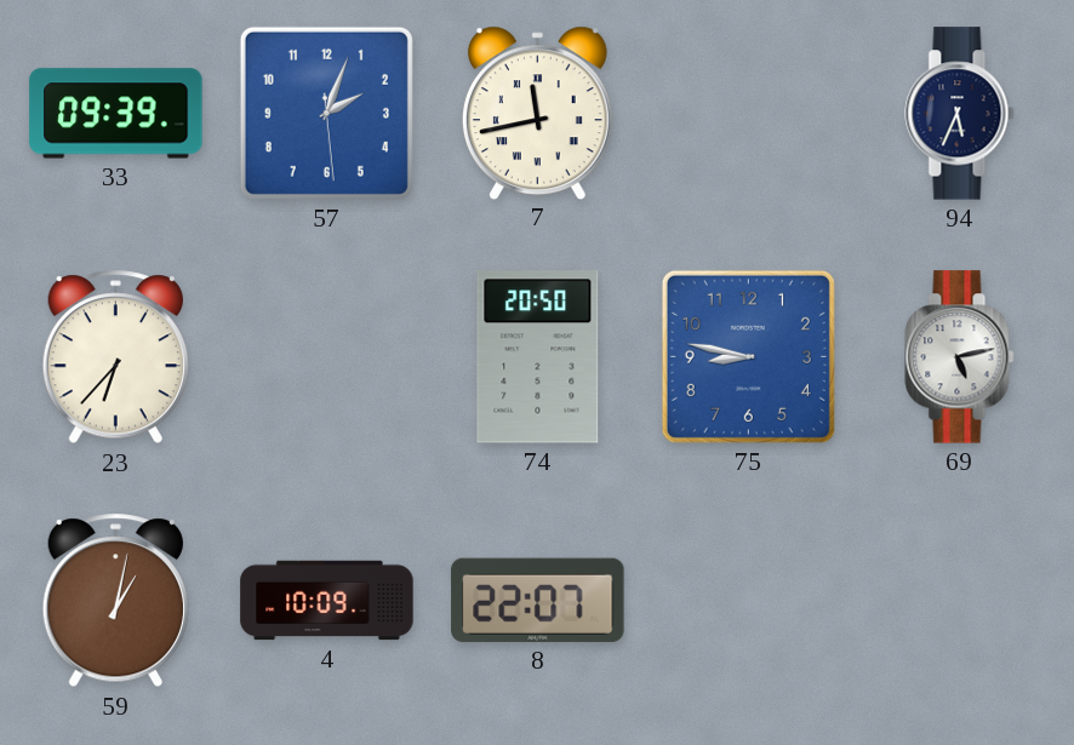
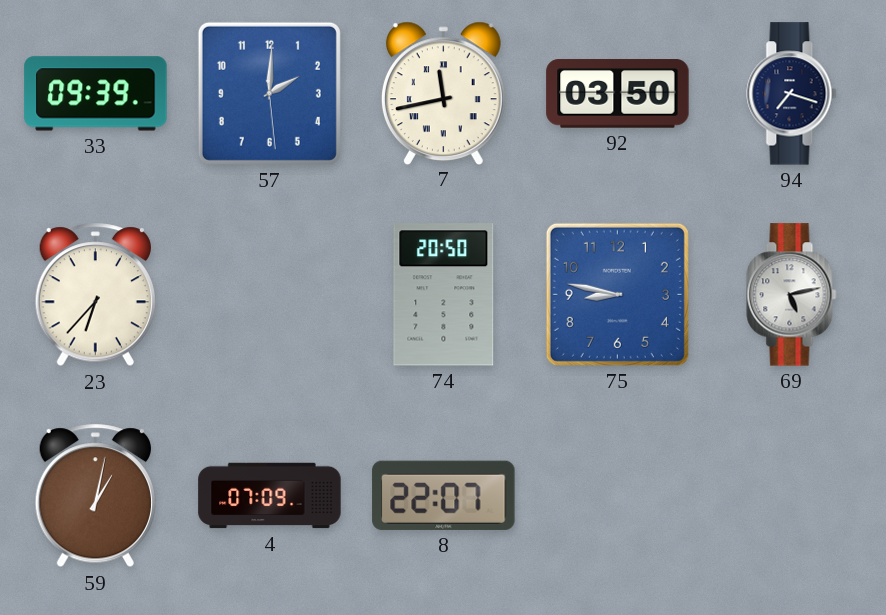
57: 2:03 -> 2:00 (269, 93)
92: none -> 03:50 (618, 94)
94: 5:34 -> 7:18 (792, 94)
4: 10:09 -> 07:09 (270, 496)
